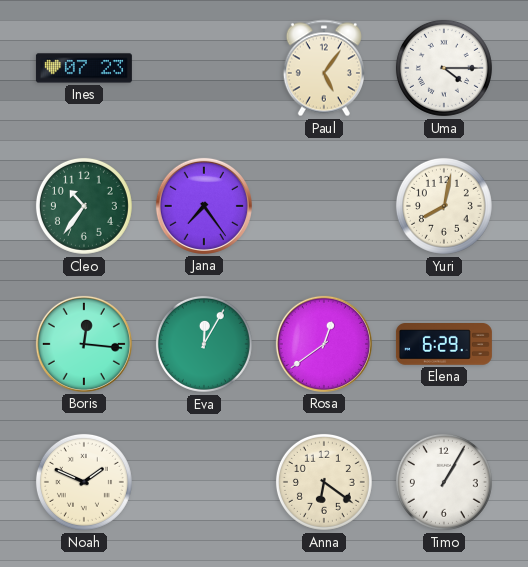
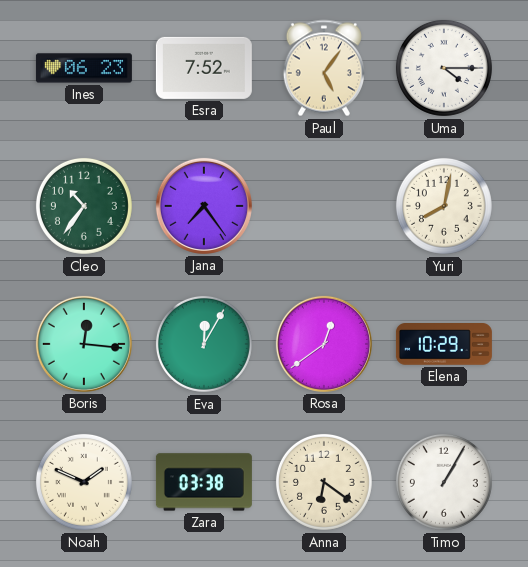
Ines: 07:23 -> 06:23 (84, 68)
Esra: none -> 7:52 (204, 68)
Elena: 6:29 -> 10:29 (444, 345)
Zara: none -> 03:38 (204, 482)
